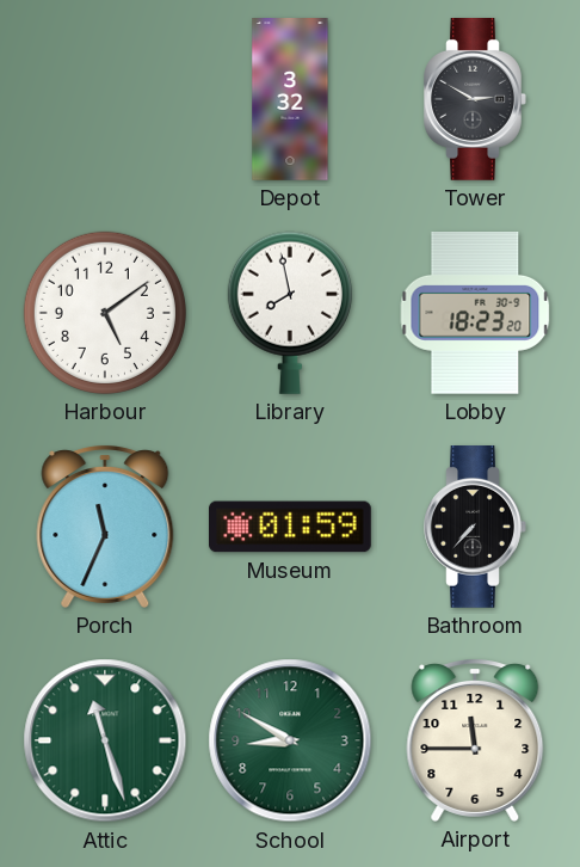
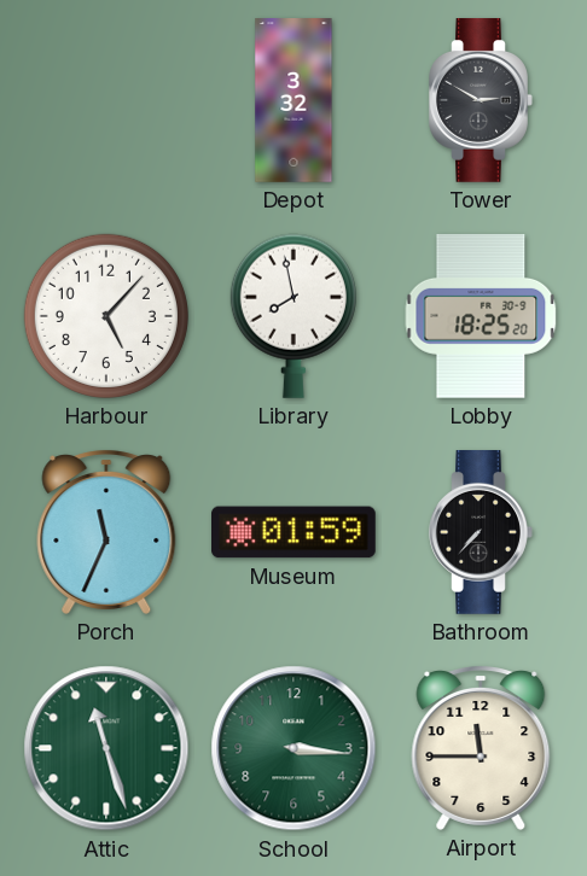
Harbour: 5:09 -> 5:07 (106, 316)
Lobby: 18:23 -> 18:25 (481, 316)
School: 8:50 -> 3:16 (293, 748)
